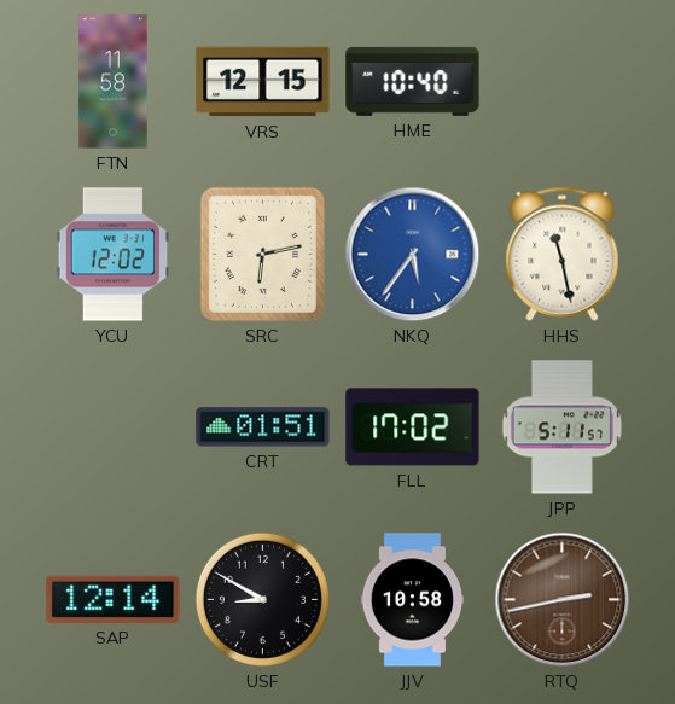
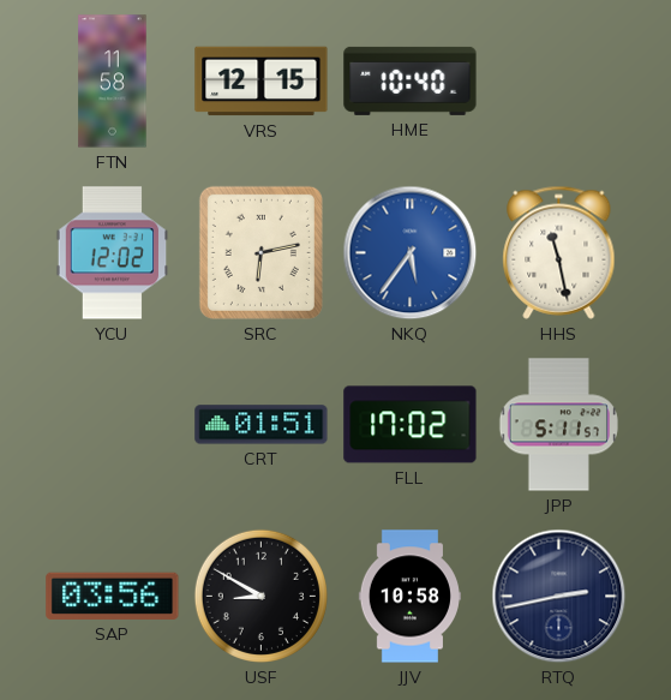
SAP: 12:14 -> 03:56 (113, 596)
RTQ dial: brown -> navy (559, 597)
